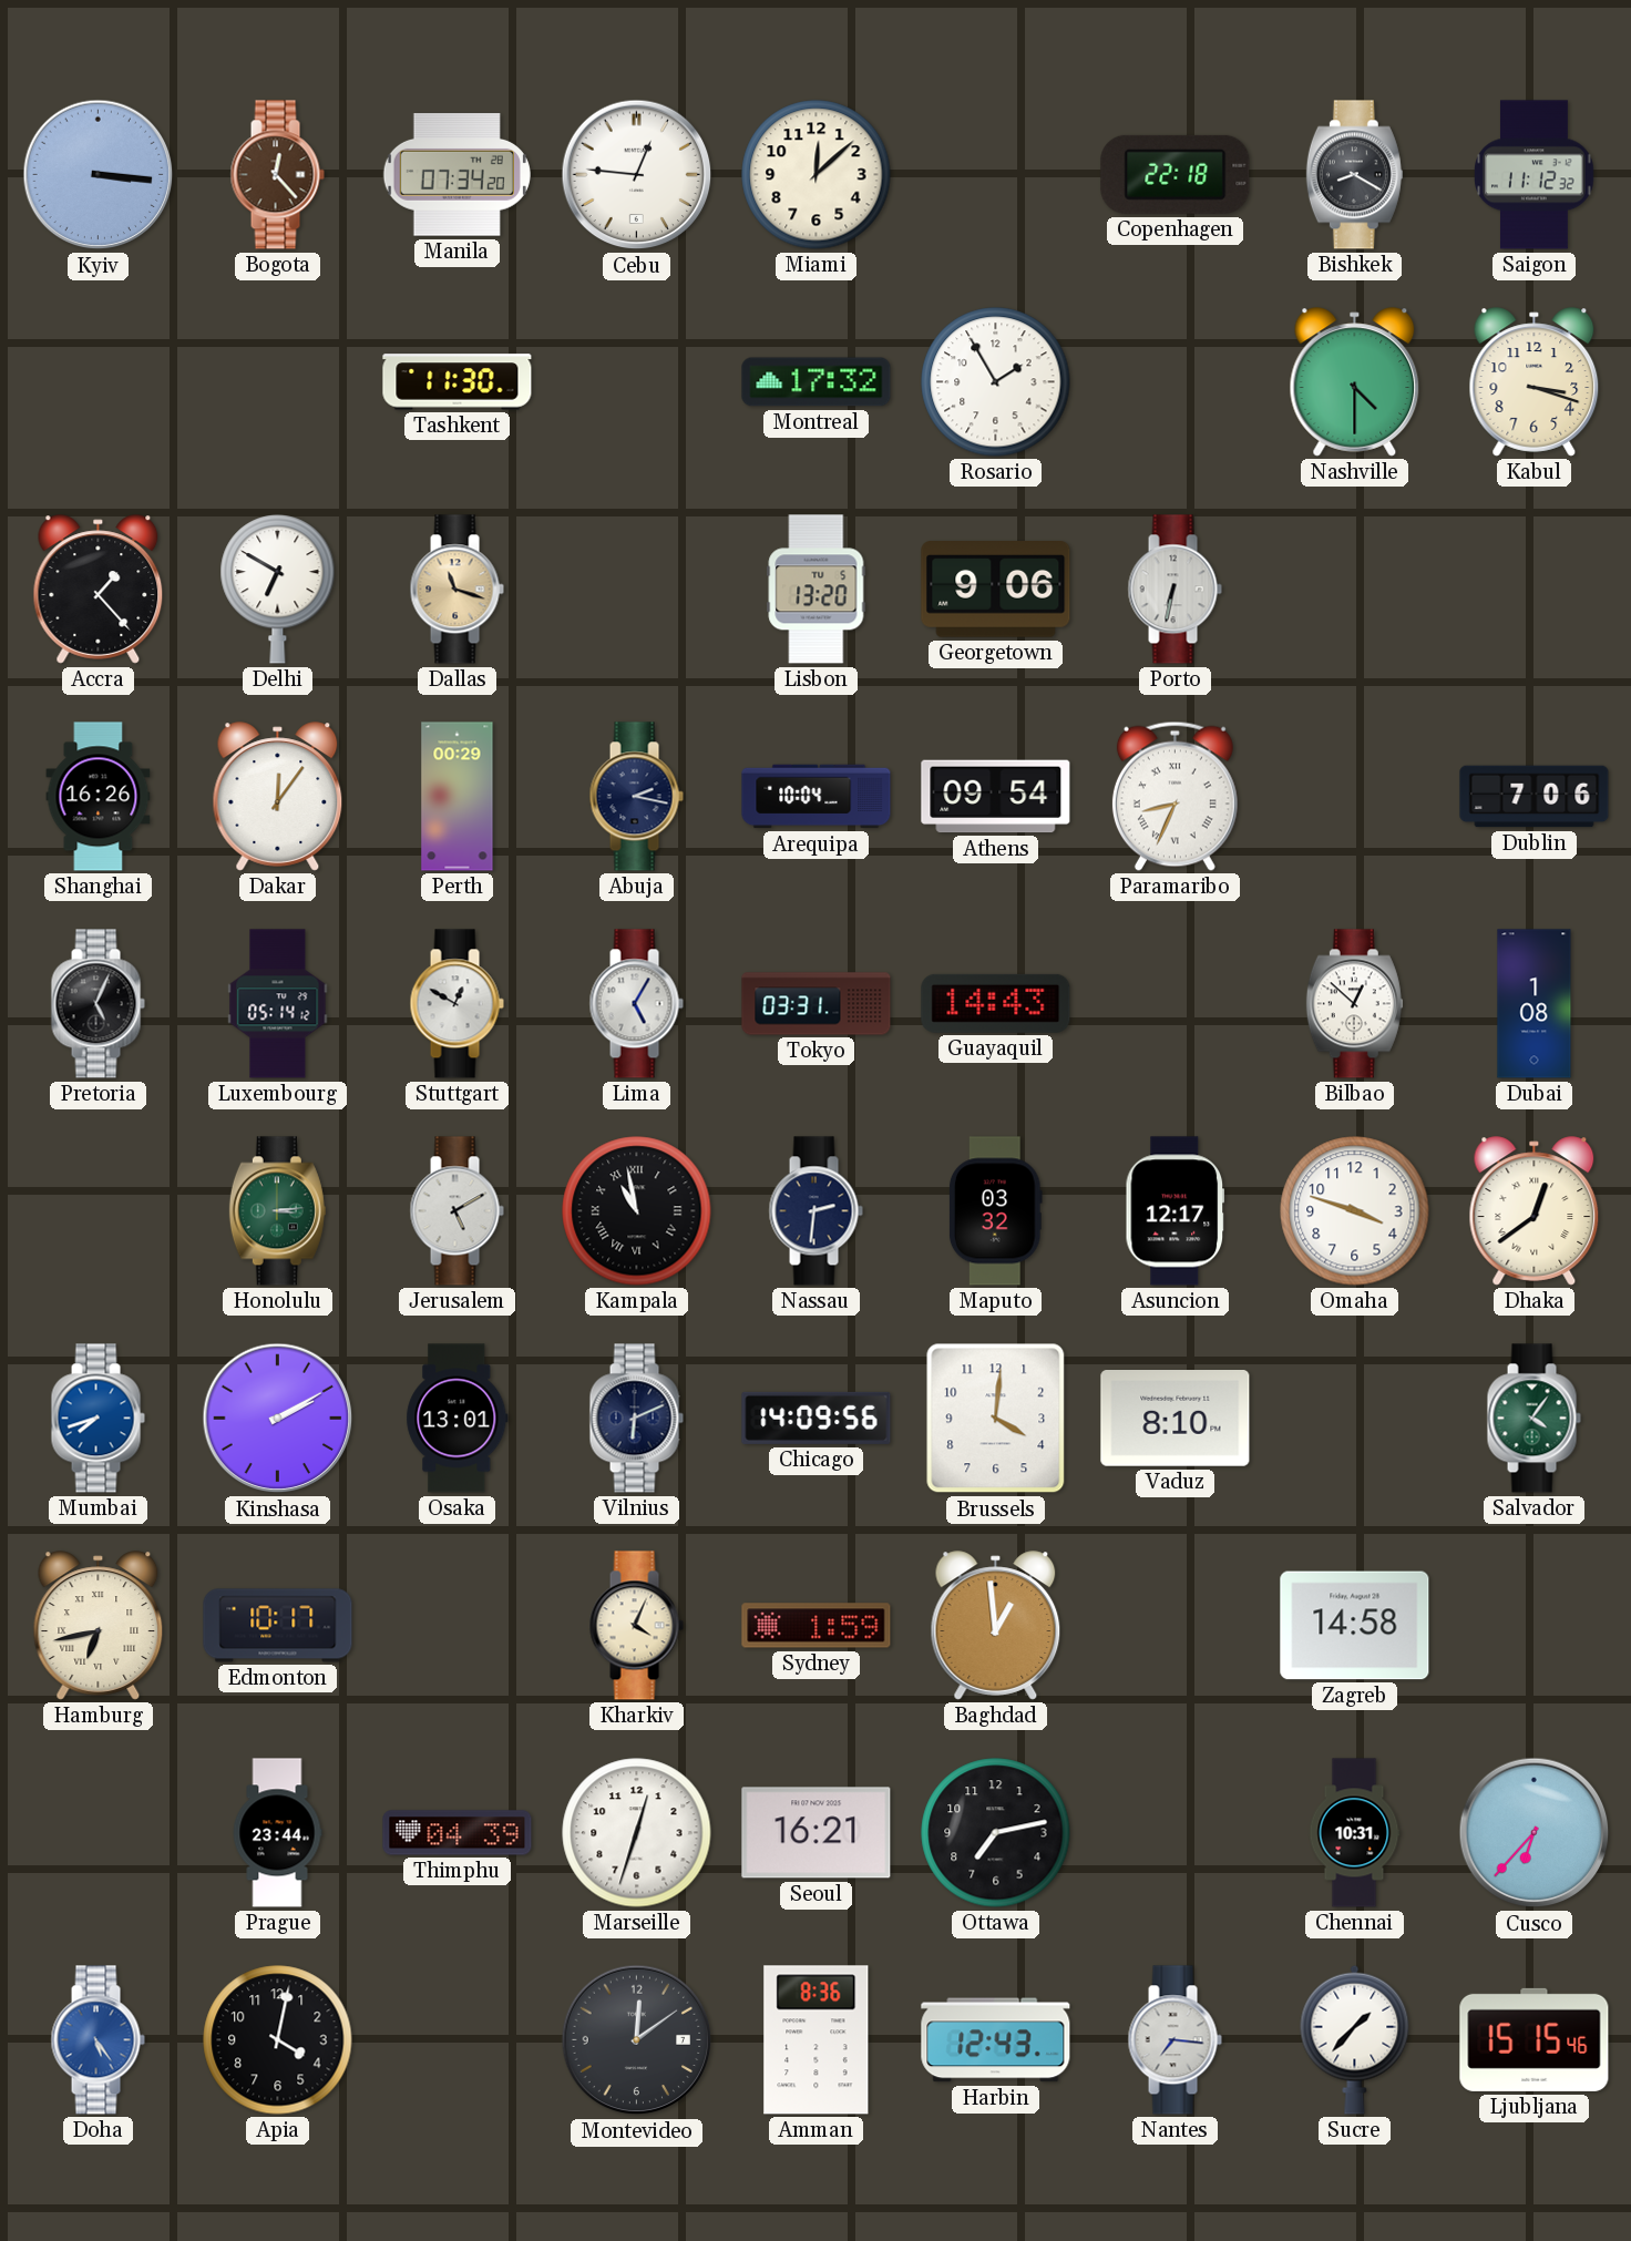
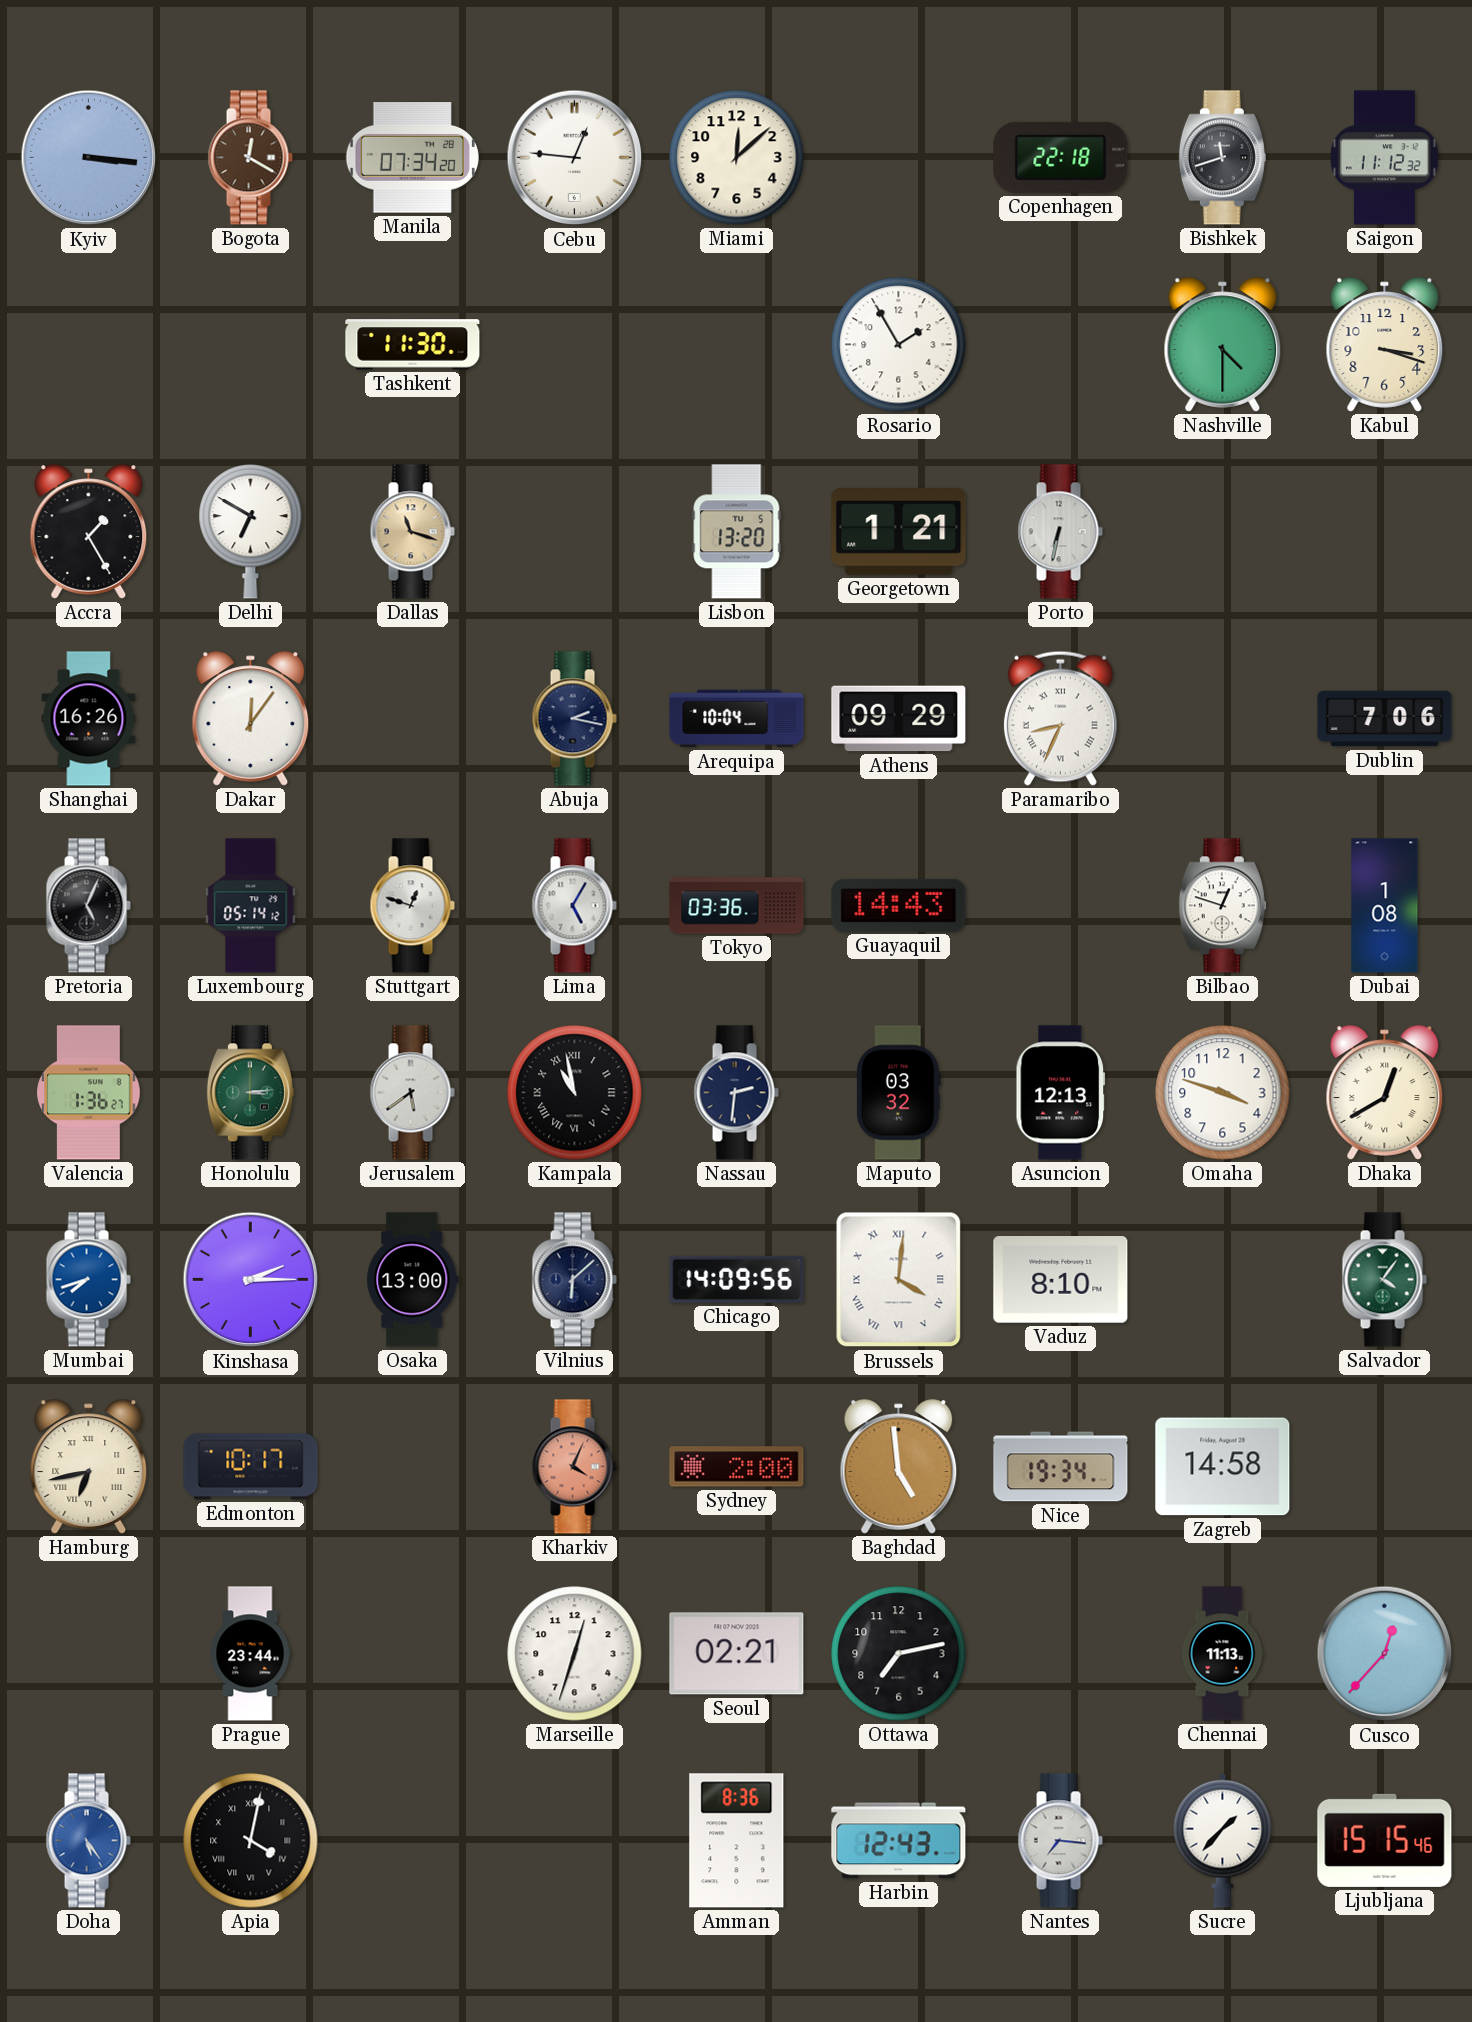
Bogota: 12:23 -> 12:20 (250, 158)
Bishkek: 8:20 -> 11:42 (1222, 158)
Montreal: 17:32 -> none (817, 382)
Accra: 1:23 -> 1:25 (89, 532)
Georgetown: 9:06 -> 1:21 (899, 532)
Perth: 00:29 -> none (458, 797)
Athens: 09:54 -> 09:29 (899, 719)
Stuttgart: 12:50 -> 12:48 (412, 906)
Tokyo: 03:31 -> 03:36 (737, 906)
Bilbao: 12:52 -> 12:48 (1222, 906)
Valencia: none -> 1:36 (89, 1093)
Jerusalem: 5:10 -> 5:39 (412, 1093)
Asuncion: 12:17 -> 12:13 (1061, 1093)
Dhaka: 12:39 -> 12:40 (1385, 1093)
Kinshasa: 2:10 -> 2:15 (251, 1280)
Osaka: 13:01 -> 13:00 (413, 1280)
Vilnius: 6:11 -> 6:08 (574, 1280)
Brussels numerals: Arabic -> Roman (899, 1280)
Kharkiv dial: cream -> salmon (574, 1467)
Sydney: 1:59 -> 2:00 (737, 1467)
Baghdad: 12:59 -> 4:59 (899, 1467)
Nice: none -> 19:34 (1061, 1467)
Thimphu: 04:39 -> none (458, 1833)
Seoul: 16:21 -> 02:21 (737, 1654)
Chennai: 10:31 -> 11:13 (1222, 1654)
Cusco: 6:37 -> 12:37 (1385, 1654)
Apia numerals: Arabic -> Roman (251, 1841)
Montevideo: 12:09 -> none (637, 2040)
